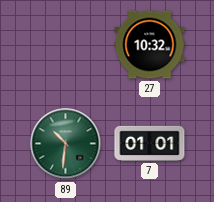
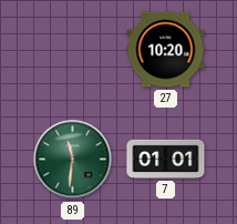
27: 10:32 -> 10:20 (166, 50)
89: 10:31 -> 11:31 (73, 160)
